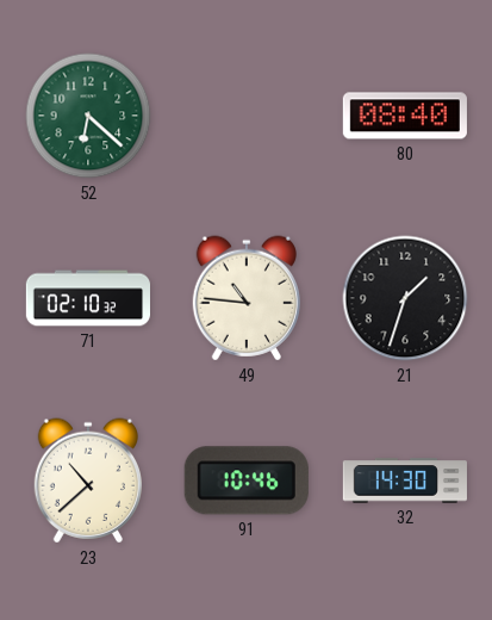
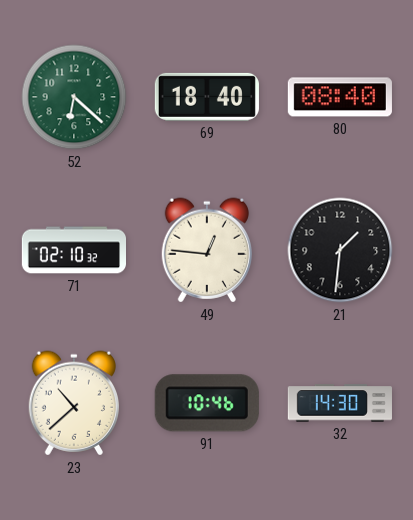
69: none -> 18:40 (207, 97)
49: 10:46 -> 12:46 (206, 250)
21: 1:33 -> 1:31 (340, 250)
